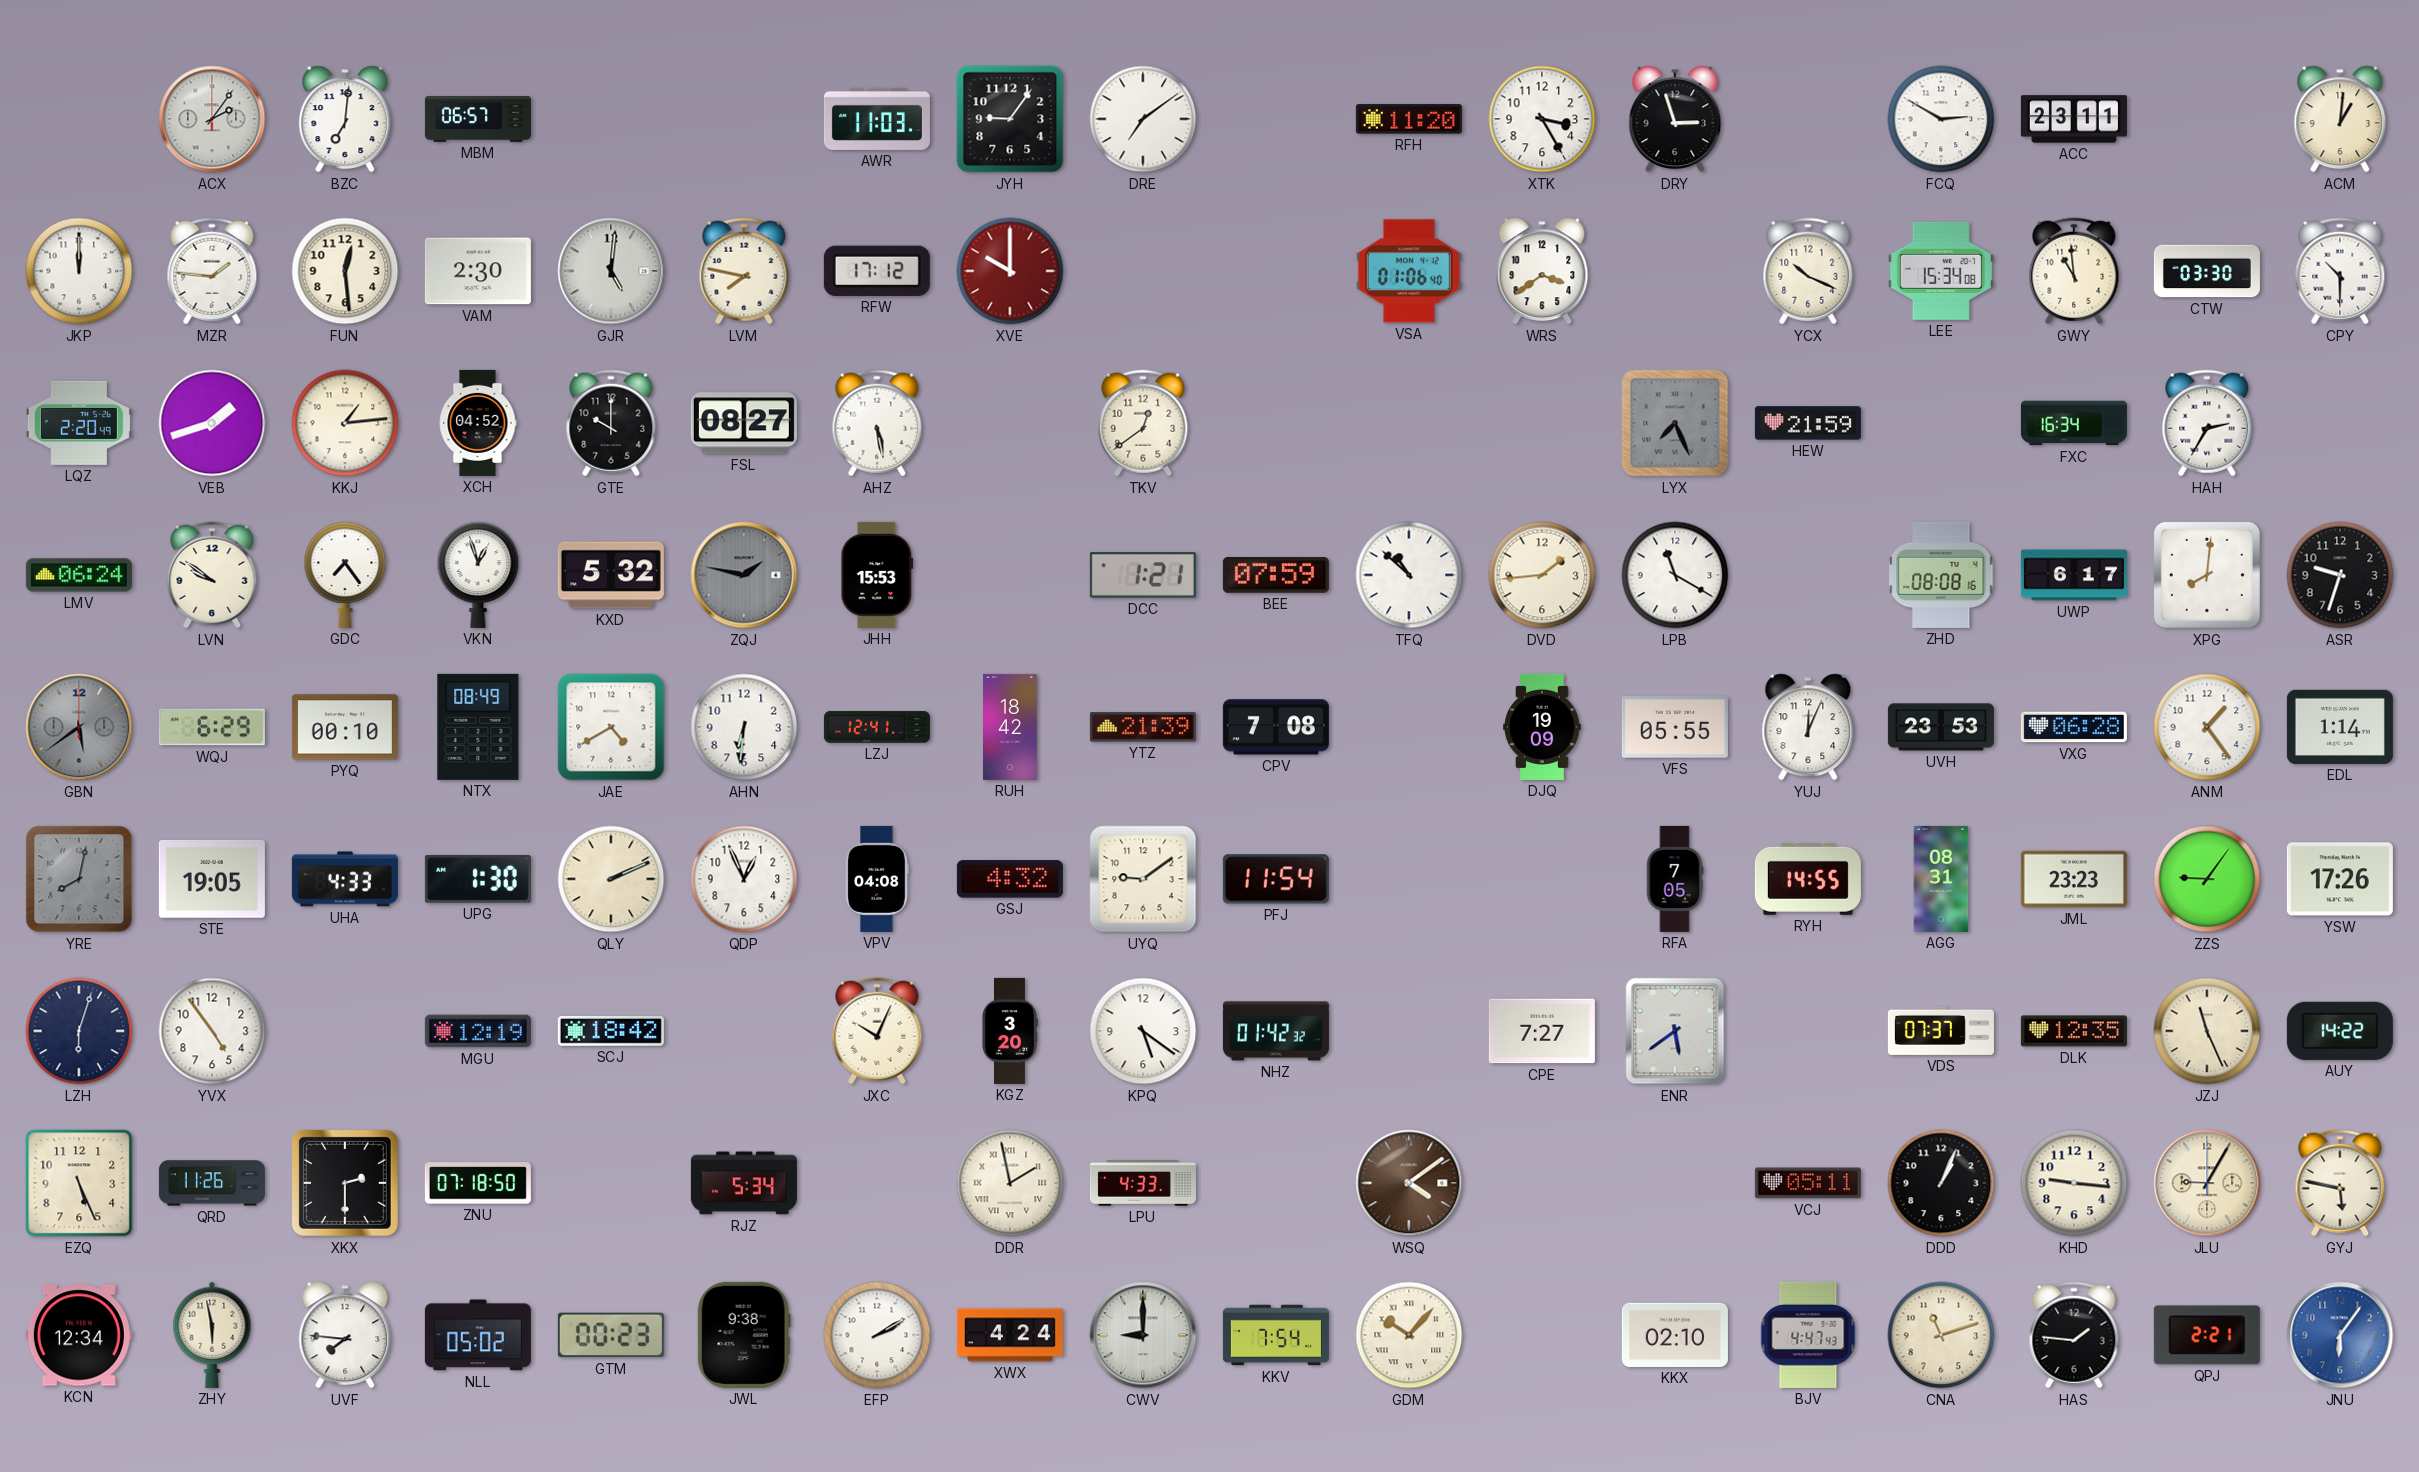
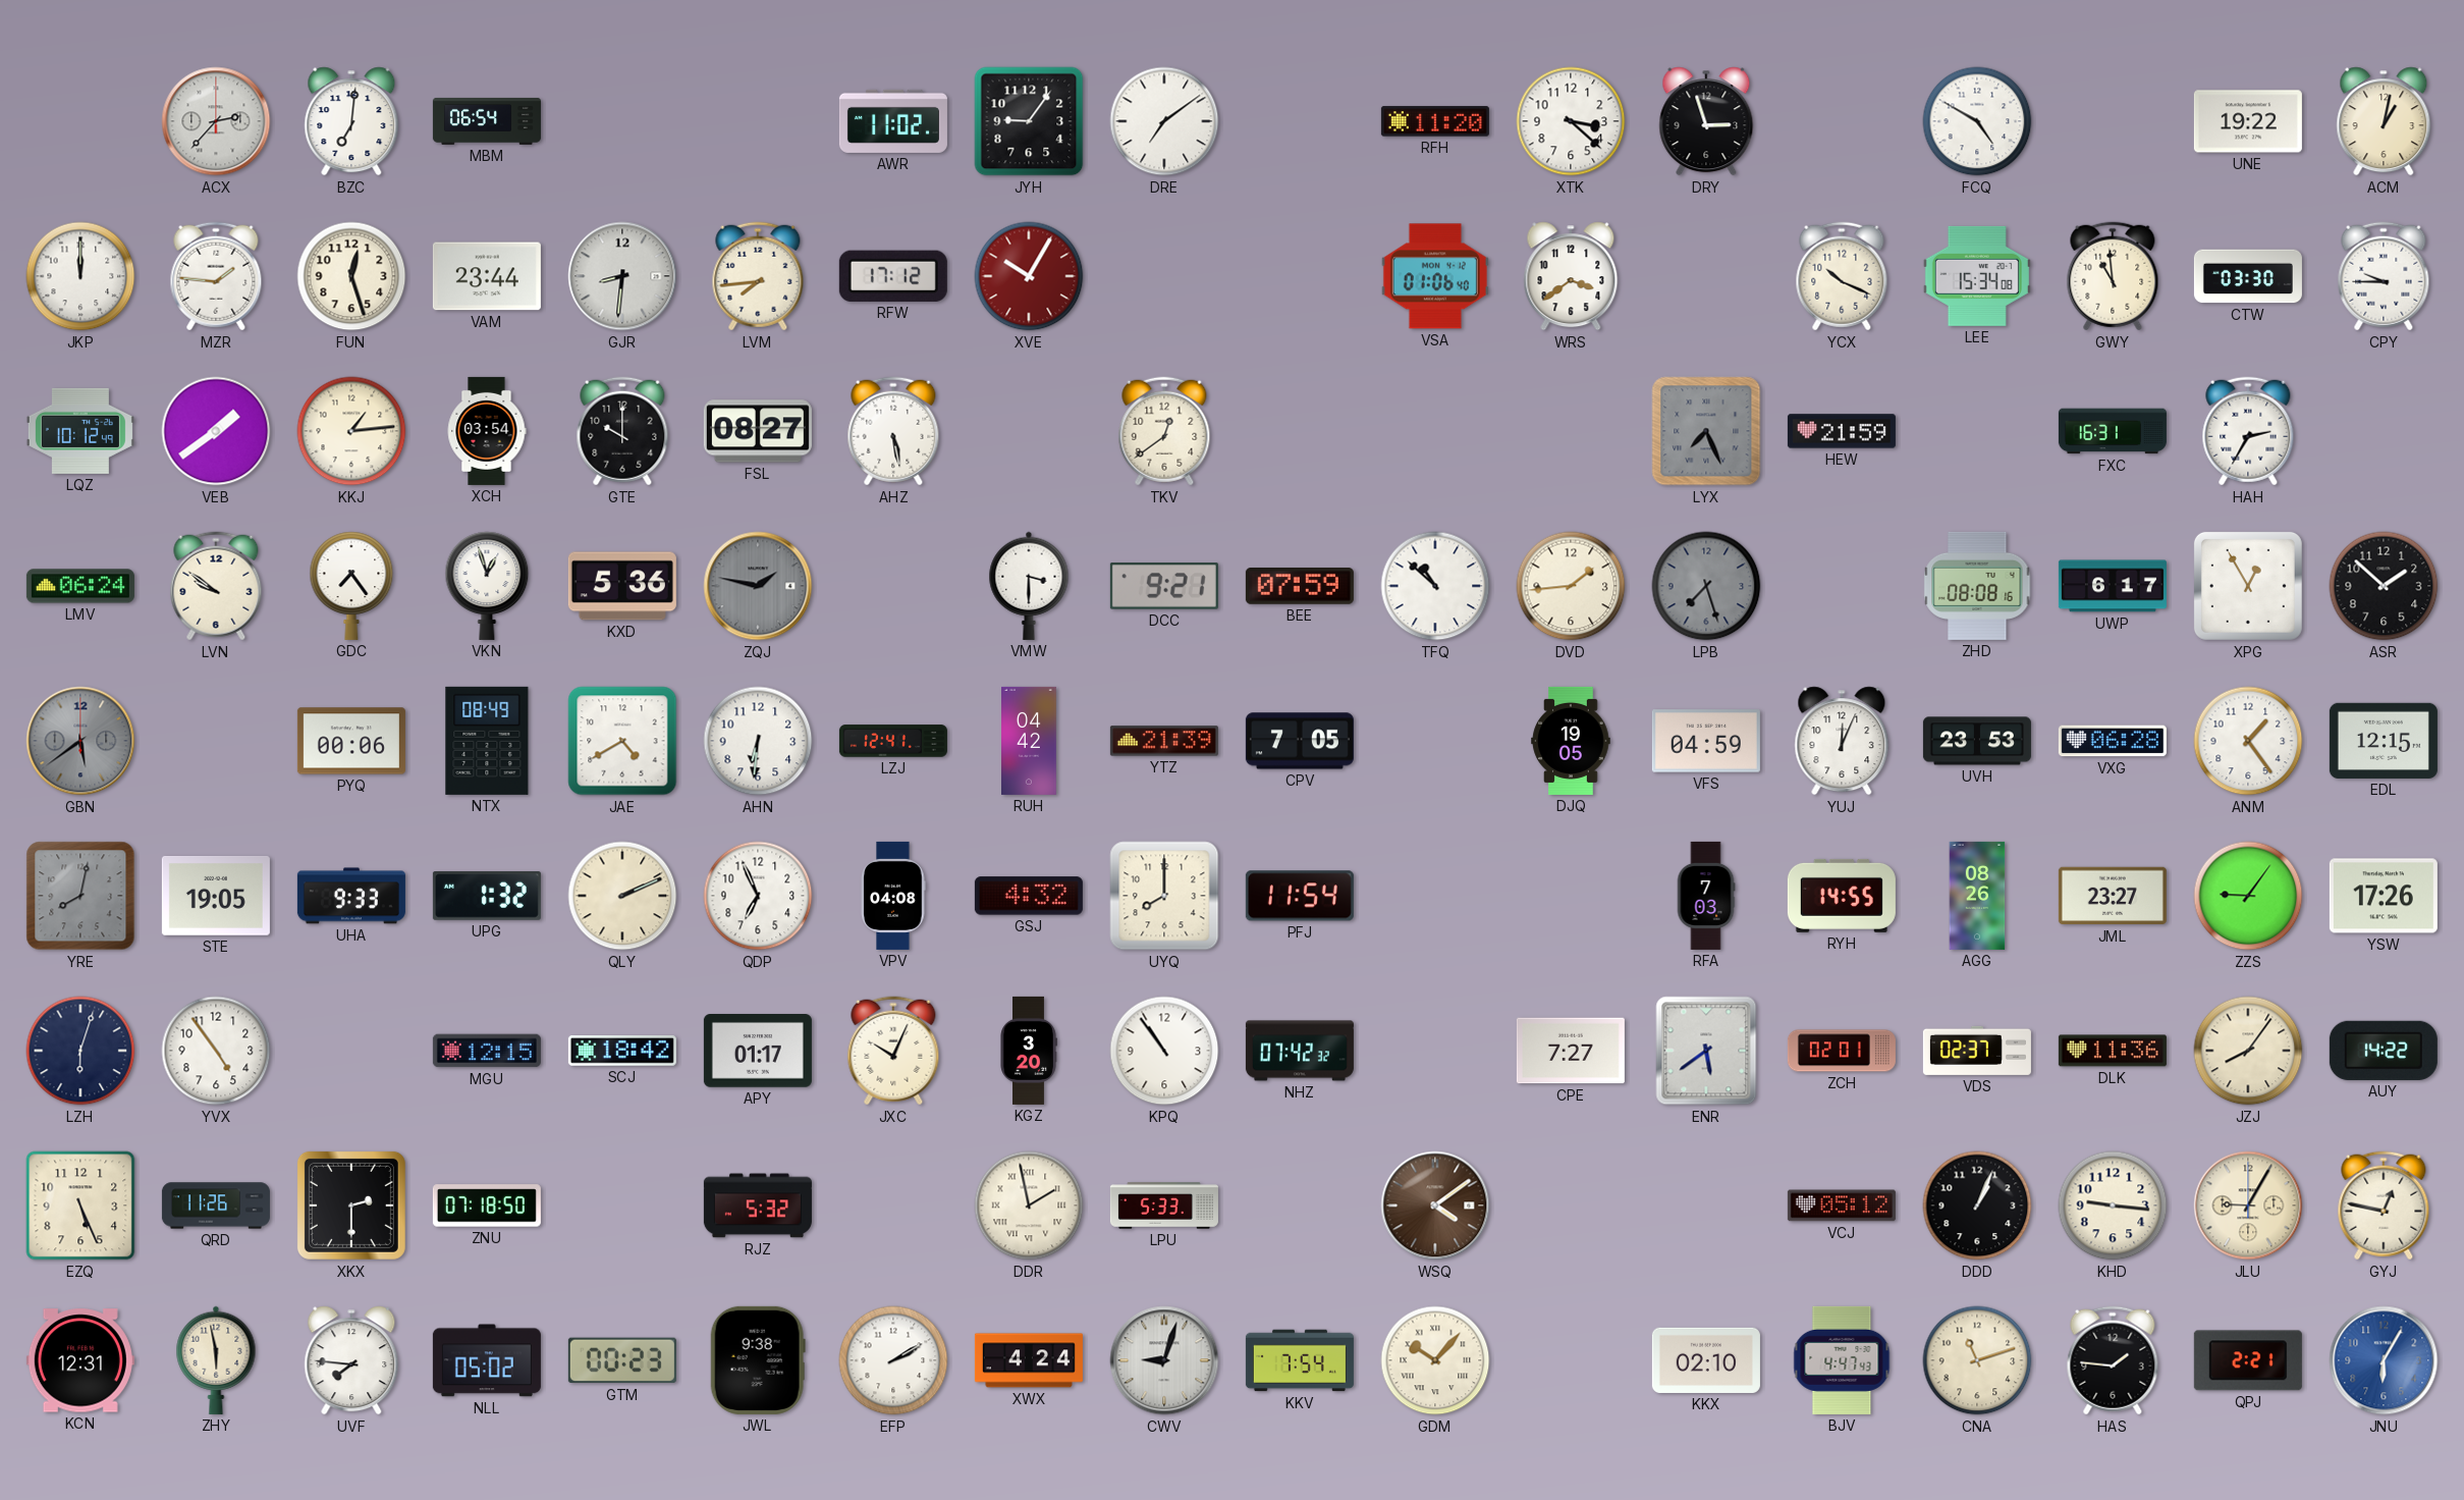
ACX: 2:06 -> 2:37 (216, 121)
MBM: 06:57 -> 06:54 (487, 121)
AWR: 11:03 -> 11:02 (893, 121)
XTK: 3:25 -> 3:22 (1571, 121)
FCQ: 2:50 -> 4:50 (1977, 121)
ACC: 23:11 -> none (2074, 119)
UNE: none -> 19:22 (2248, 121)
ACM: 1:01 -> 1:02 (2384, 121)
FUN: 12:29 -> 12:27 (351, 276)
VAM: 2:30 -> 23:44 (487, 276)
GJR: 5:01 -> 8:31 (622, 276)
LVM: 7:47 -> 7:44 (758, 276)
XVE: 10:00 -> 10:05 (1029, 276)
CPY: 10:30 -> 9:45 (2384, 276)
LQZ: 2:20 -> 10:12 (80, 431)
VEB: 1:42 -> 1:39 (216, 431)
XCH: 04:52 -> 03:54 (487, 431)
FXC: 16:34 -> 16:31 (2113, 431)
KXD: 5:32 -> 5:36 (622, 586)
JHH: 15:53 -> none (877, 575)
VMW: none -> 3:30 (1029, 586)
DCC: 1:21 -> 9:21 (1164, 586)
LPB: 11:20 -> 7:27 (1706, 586)
LPB dial: white -> grey (1706, 586)
XPG: 8:01 -> 12:55 (2248, 586)
ASR: 9:33 -> 1:52 (2384, 586)
WQJ: 6:29 -> none (212, 727)
PYQ: 00:10 -> 00:06 (351, 741)
RUH: 18:42 -> 04:42 (1030, 741)
CPV: 7:08 -> 7:05 (1300, 741)
DJQ: 19:09 -> 19:05 (1571, 741)
VFS: 05:55 -> 04:59 (1706, 741)
EDL: 1:14 -> 12:15 (2384, 741)
UHA: 4:33 -> 9:33 (351, 896)
UPG: 1:30 -> 1:32 (487, 897)
QDP: 12:56 -> 6:56 (758, 896)
UYQ: 9:09 -> 8:00 (1164, 896)
RFA: 7:05 -> 7:03 (1706, 896)
AGG: 08:31 -> 08:26 (1977, 896)
JML: 23:23 -> 23:27 (2113, 896)
MGU: 12:19 -> 12:15 (487, 1051)
APY: none -> 01:17 (758, 1052)
KPQ: 5:21 -> 10:54 (1164, 1051)
NHZ: 01:42 -> 07:42 (1300, 1051)
ZCH: none -> 02:01 (1842, 1051)
VDS: 07:37 -> 02:37 (1977, 1051)
DLK: 12:35 -> 11:36 (2113, 1051)
JZJ: 11:26 -> 8:06 (2248, 1051)
RJZ: 5:34 -> 5:32 (758, 1206)
LPU: 4:33 -> 5:33 (1164, 1206)
VCJ: 05:11 -> 05:12 (1842, 1206)
GYJ: 5:47 -> 12:47 (2384, 1206)
KCN: 12:34 -> 12:31 (80, 1360)
CWV: 9:00 -> 9:03 (1164, 1360)
JNU: 6:06 -> 6:05 (2384, 1360)
